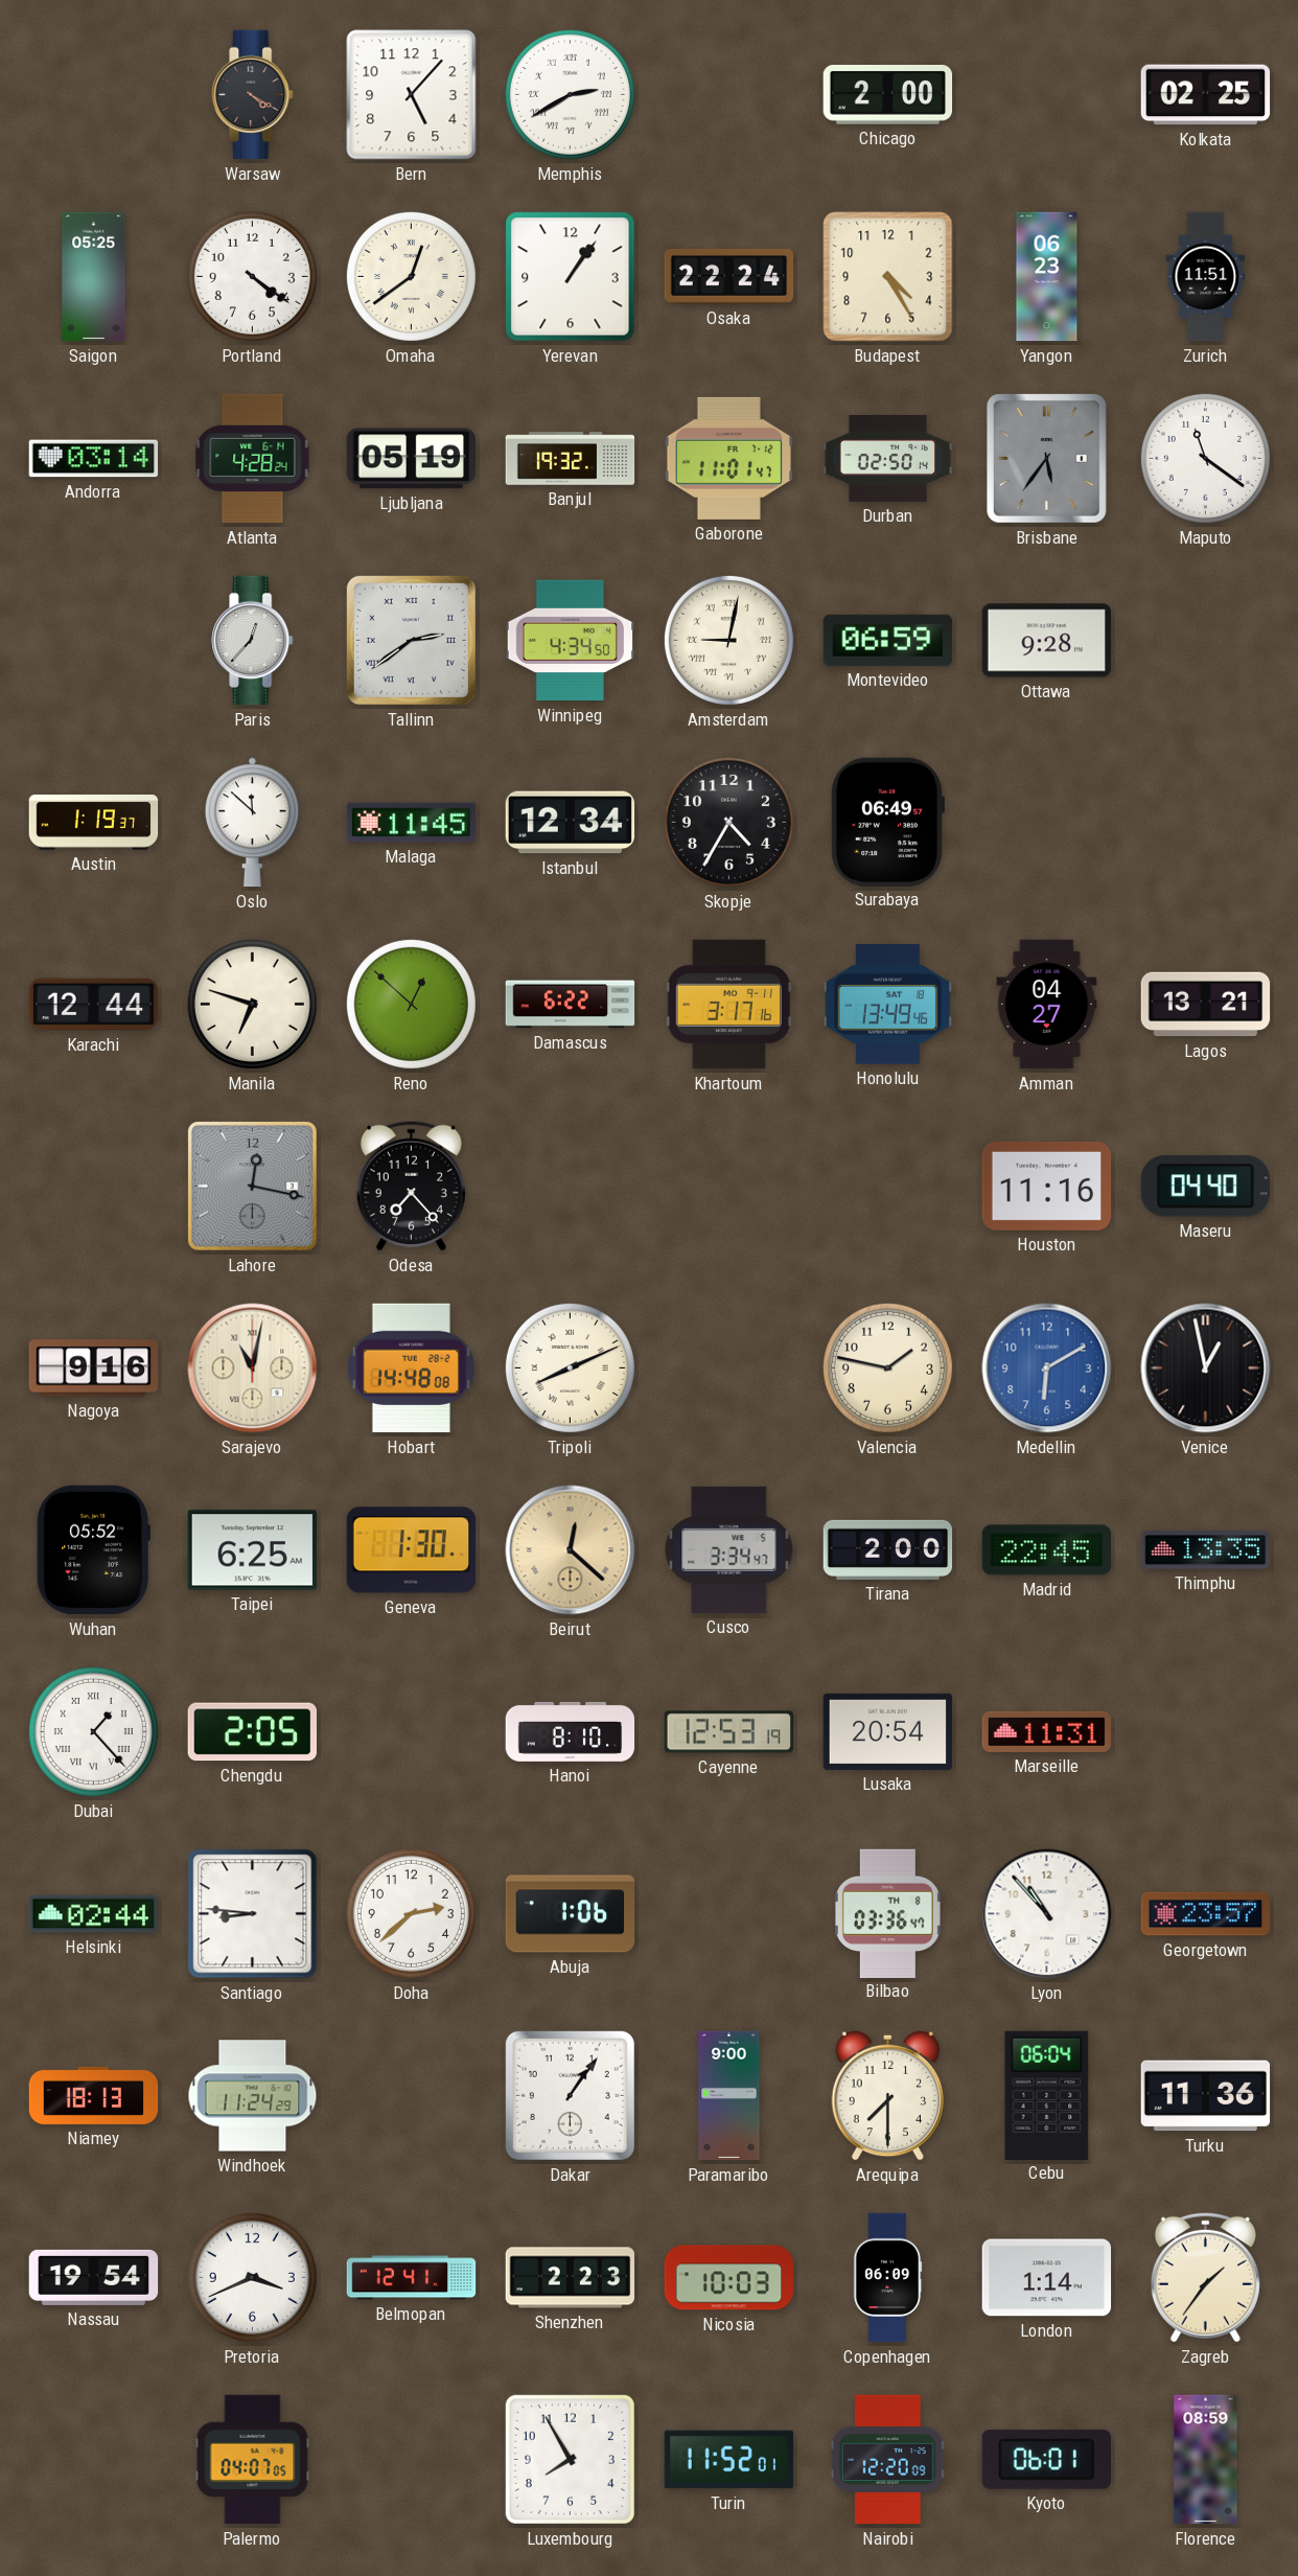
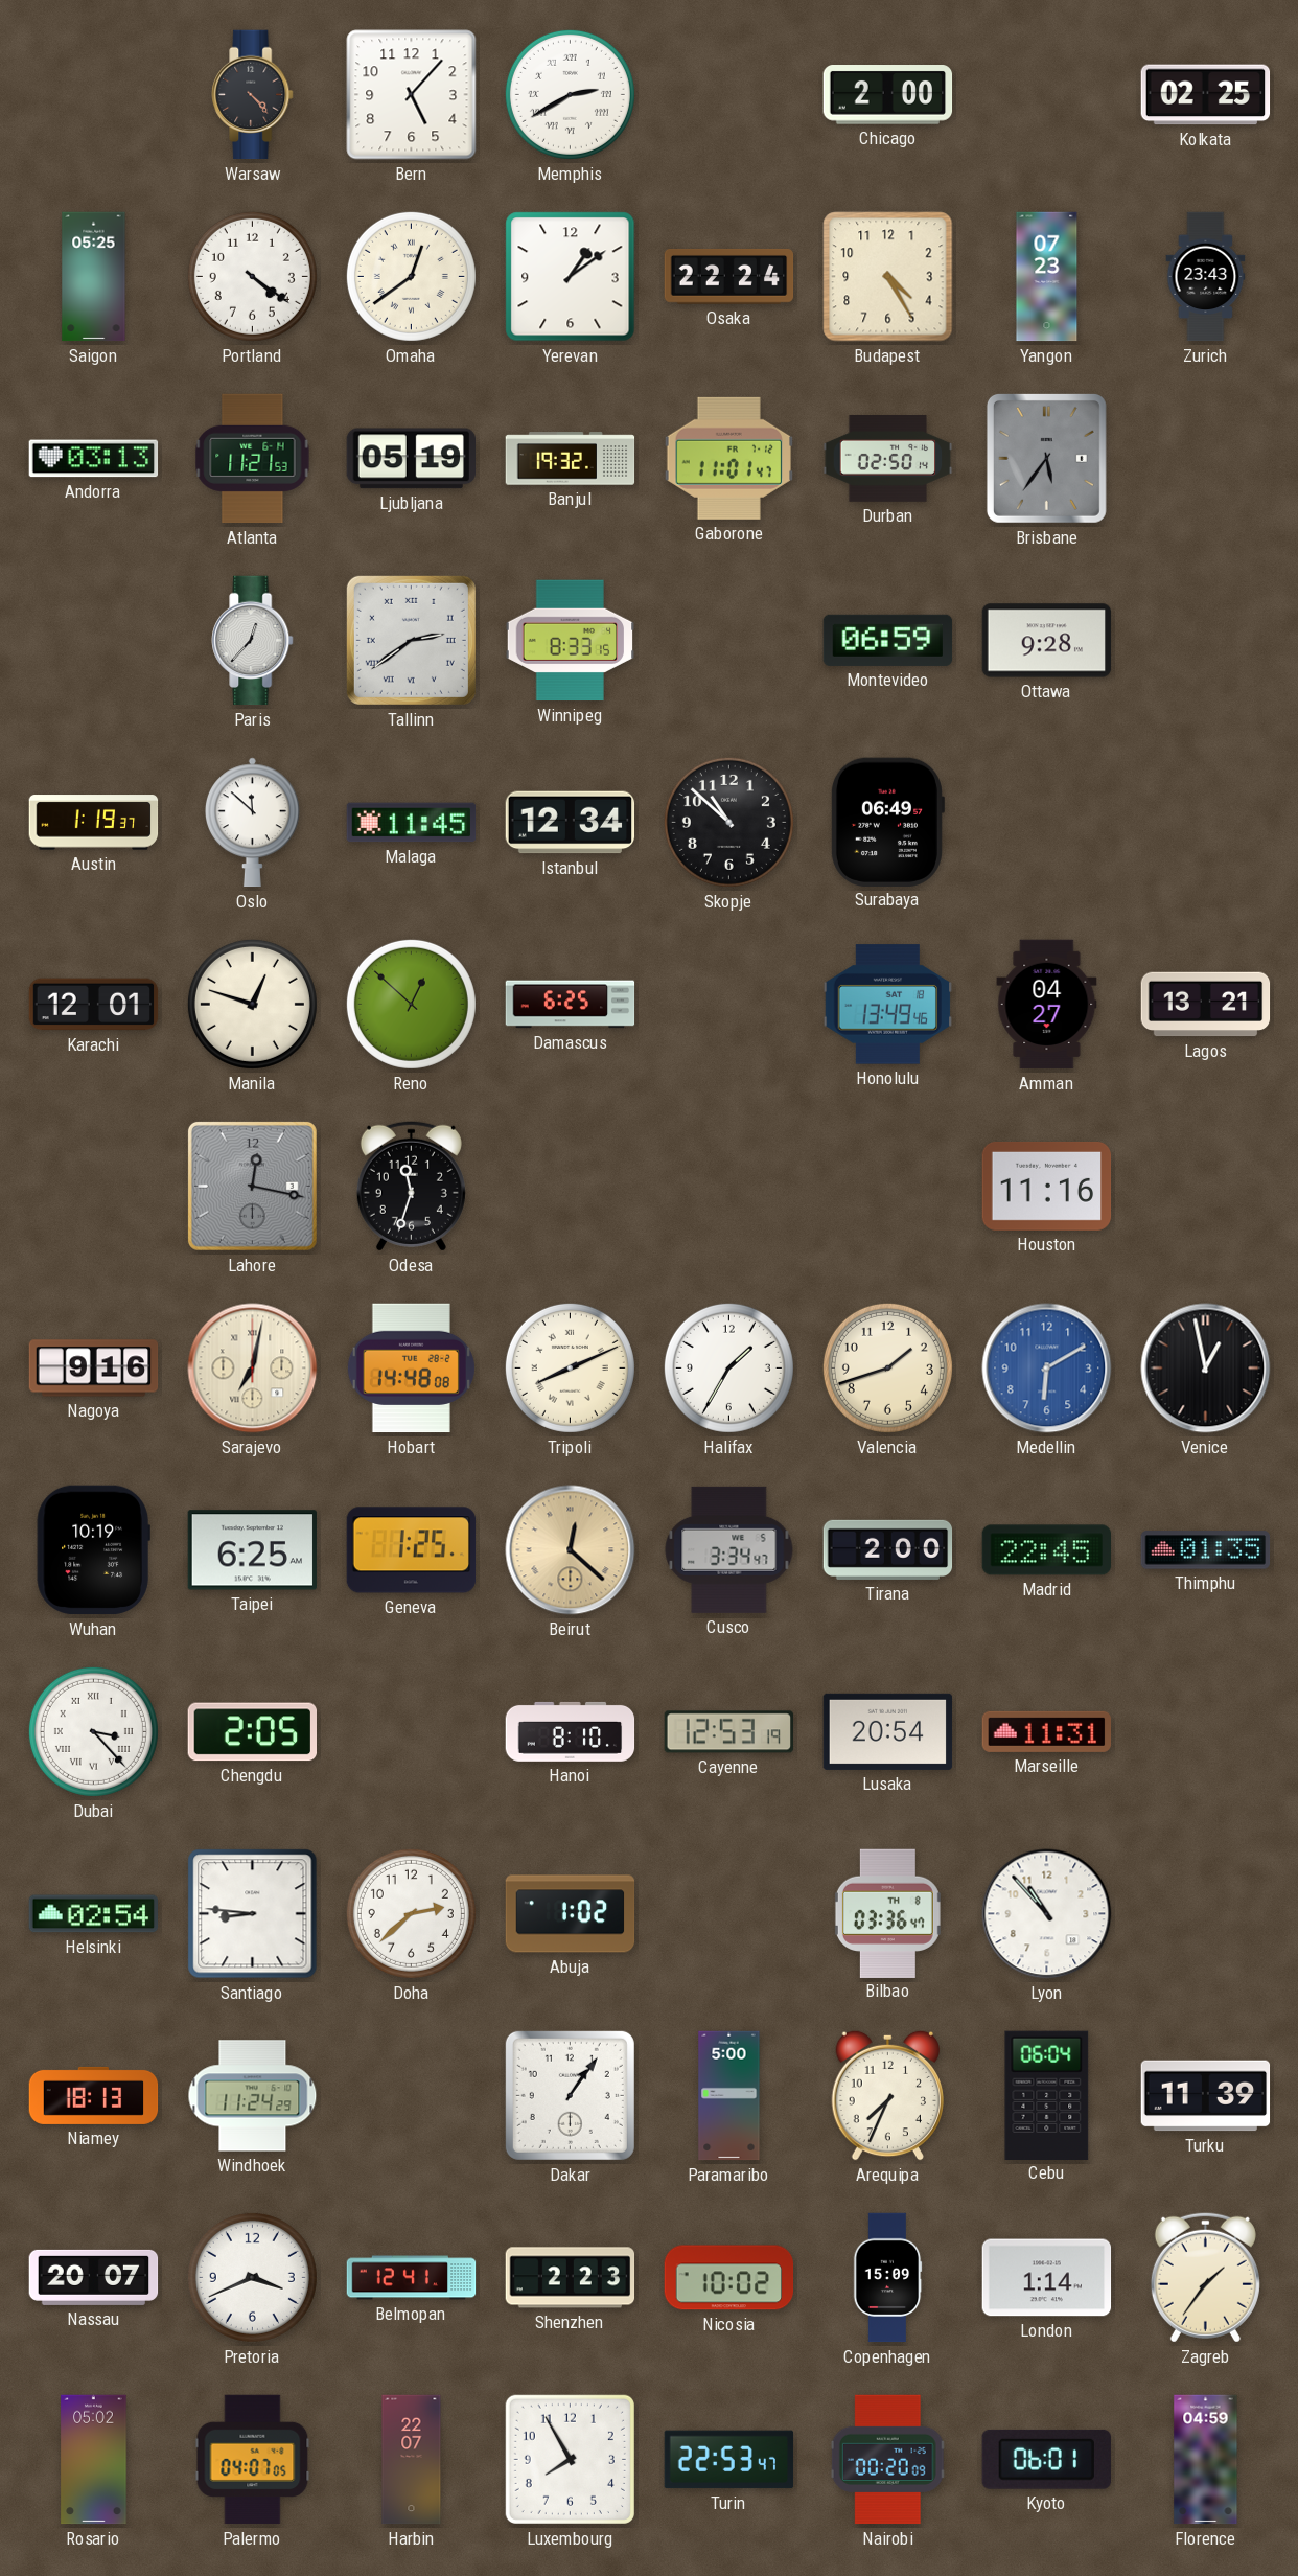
Warsaw: 4:20 -> 4:23 (253, 95)
Yerevan: 1:06 -> 1:09 (571, 277)
Yangon: 06:23 -> 07:23 (1047, 277)
Zurich: 11:51 -> 23:43 (1206, 277)
Andorra: 03:14 -> 03:13 (94, 459)
Atlanta: 4:28 -> 11:21 (253, 459)
Maputo: 11:21 -> none (1205, 458)
Winnipeg: 4:34 -> 8:33 (571, 641)
Amsterdam: 9:02 -> none (728, 640)
Skopje: 4:35 -> 10:52 (728, 822)
Karachi: 12:44 -> 12:01 (94, 1005)
Manila: 6:48 -> 12:48 (252, 1004)
Damascus: 6:22 -> 6:25 (571, 1005)
Khartoum: 3:17 -> none (728, 1005)
Odesa: 7:23 -> 11:33 (411, 1186)
Maseru: 04:40 -> none (1205, 1187)
Sarajevo: 11:02 -> 7:02 (253, 1368)
Halifax: none -> 1:35 (728, 1367)
Valencia: 1:47 -> 1:42 (887, 1367)
Wuhan: 05:52 -> 10:19 (93, 1550)
Geneva: 1:30 -> 1:25 (412, 1550)
Thimphu: 13:35 -> 01:35 (1206, 1550)
Dubai: 1:23 -> 3:23 (93, 1731)
Helsinki: 02:44 -> 02:54 (93, 1914)
Abuja: 1:06 -> 1:02 (571, 1914)
Georgetown: 23:57 -> none (1206, 1914)
Paramaribo: 9:00 -> 5:00 (729, 2096)
Arequipa: 7:30 -> 7:34 (887, 2095)
Turku: 11:36 -> 11:39 (1206, 2096)
Nassau: 19:54 -> 20:07 (94, 2277)
Nicosia: 10:03 -> 10:02 (729, 2278)
Copenhagen: 06:09 -> 15:09 (887, 2278)
Rosario: none -> 05:02 (94, 2460)
Harbin: none -> 22:07 (412, 2460)
Turin: 11:52 -> 22:53 (729, 2460)
Nairobi: 12:20 -> 00:20 (888, 2460)
Florence: 08:59 -> 04:59 (1206, 2460)
